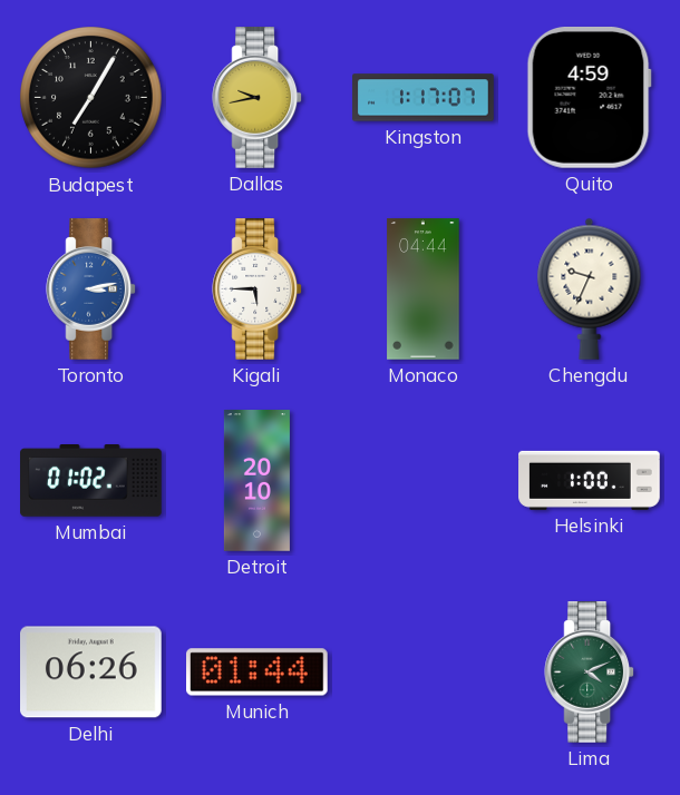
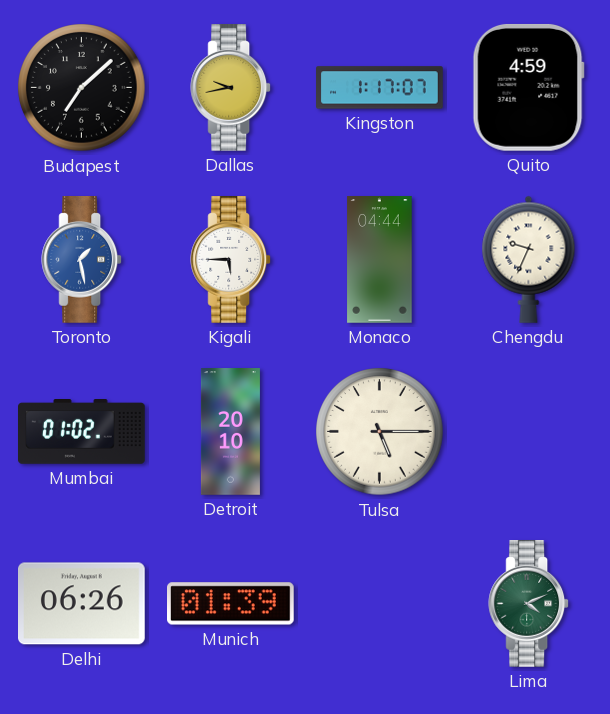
Budapest: 7:05 -> 7:08 (82, 88)
Toronto: 3:13 -> 1:28 (82, 260)
Tulsa: none -> 5:15 (380, 432)
Helsinki: 1:00 -> none (590, 480)
Munich: 01:44 -> 01:39 (231, 604)
